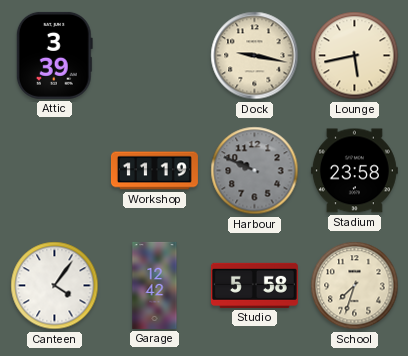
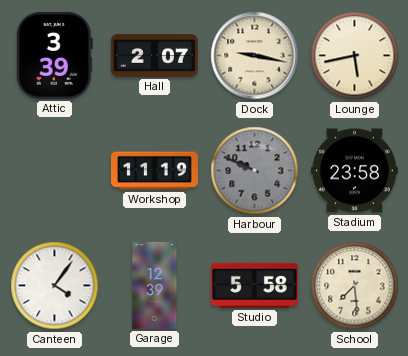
Hall: none -> 2:07 (154, 55)
Garage: 12:42 -> 12:39 (155, 285)
School: 7:33 -> 7:29 (355, 286)
